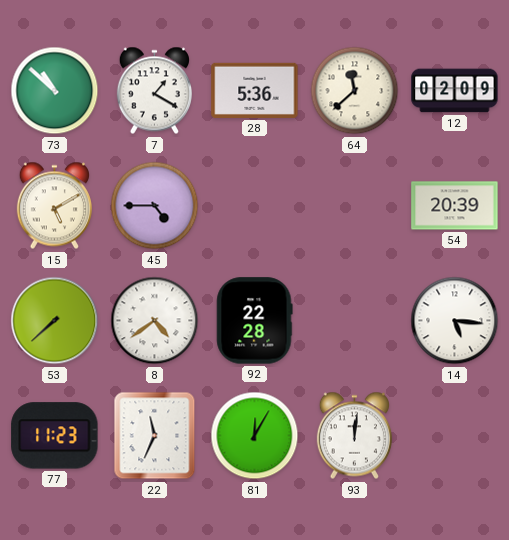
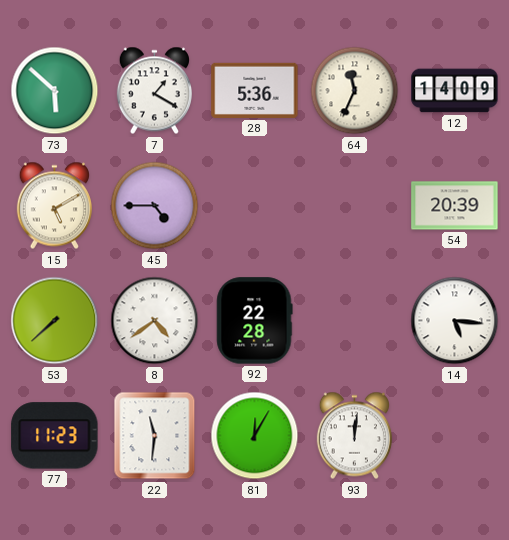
73: 10:52 -> 5:52 (55, 91)
64: 11:38 -> 11:34 (355, 91)
12: 02:09 -> 14:09 (455, 91)
22: 11:34 -> 11:31 (155, 436)
